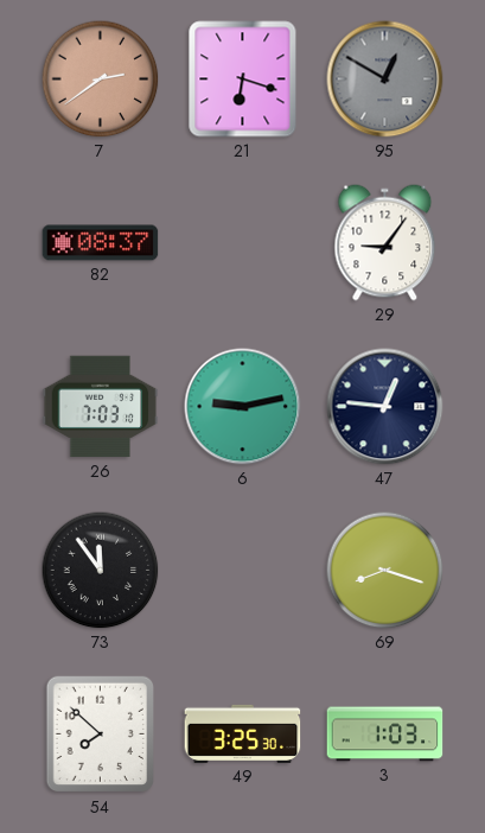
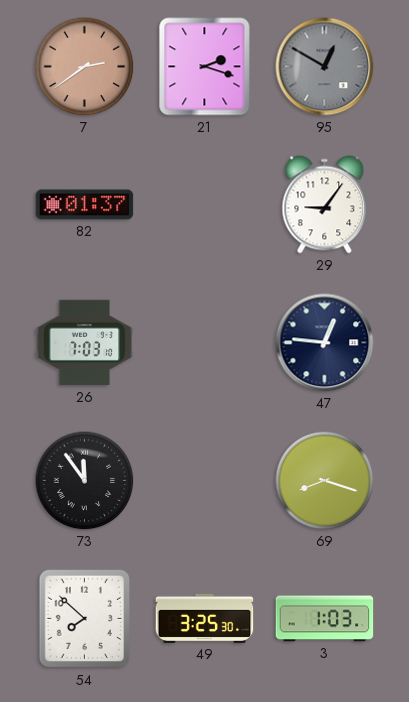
21: 6:18 -> 2:18 (205, 67)
82: 08:37 -> 01:37 (85, 205)
6: 9:13 -> none (243, 407)
